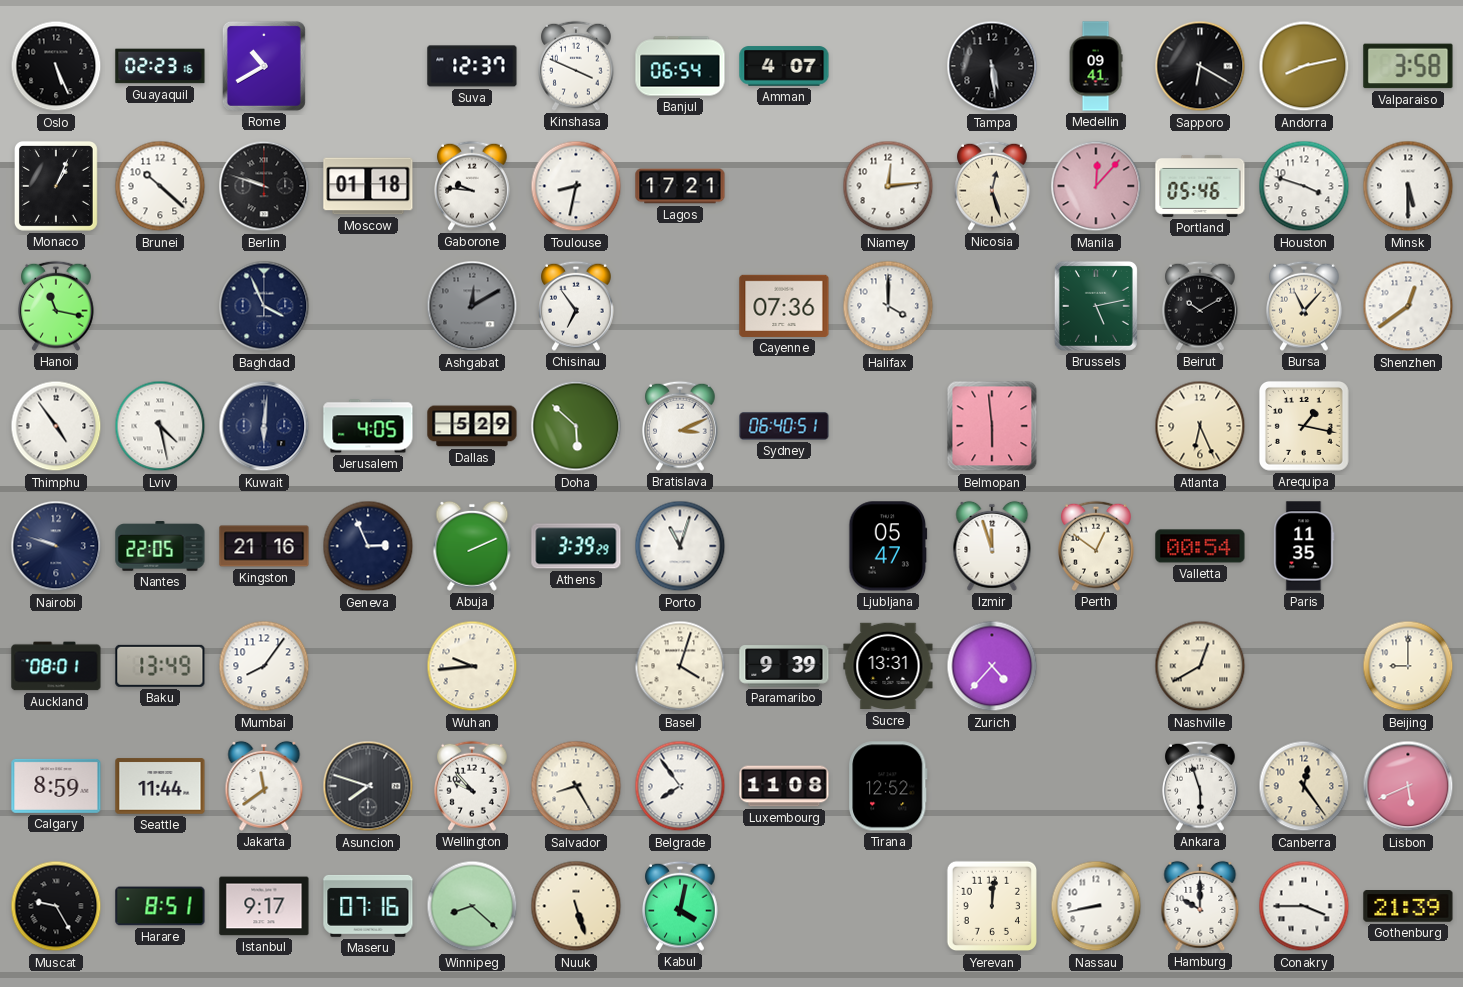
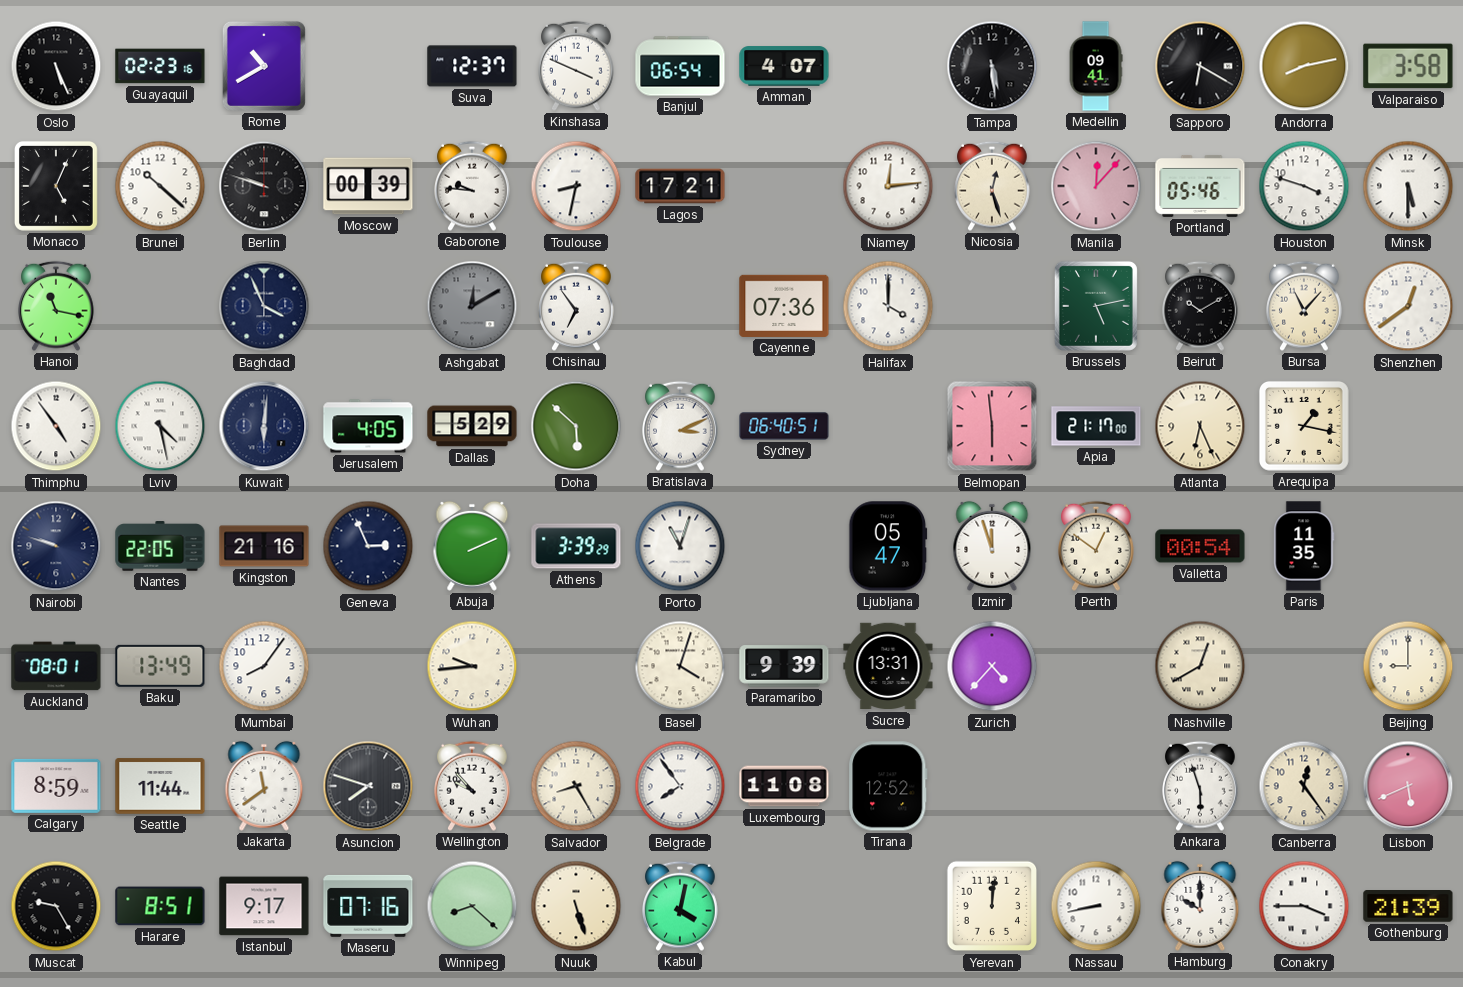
Monaco: 1:04 -> 5:04 (56, 186)
Moscow: 01:18 -> 00:39 (368, 186)
Apia: none -> 21:17 (1096, 426)
